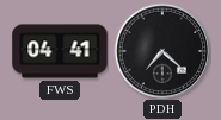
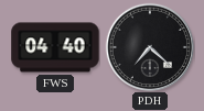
FWS: 04:41 -> 04:40 (55, 47)
